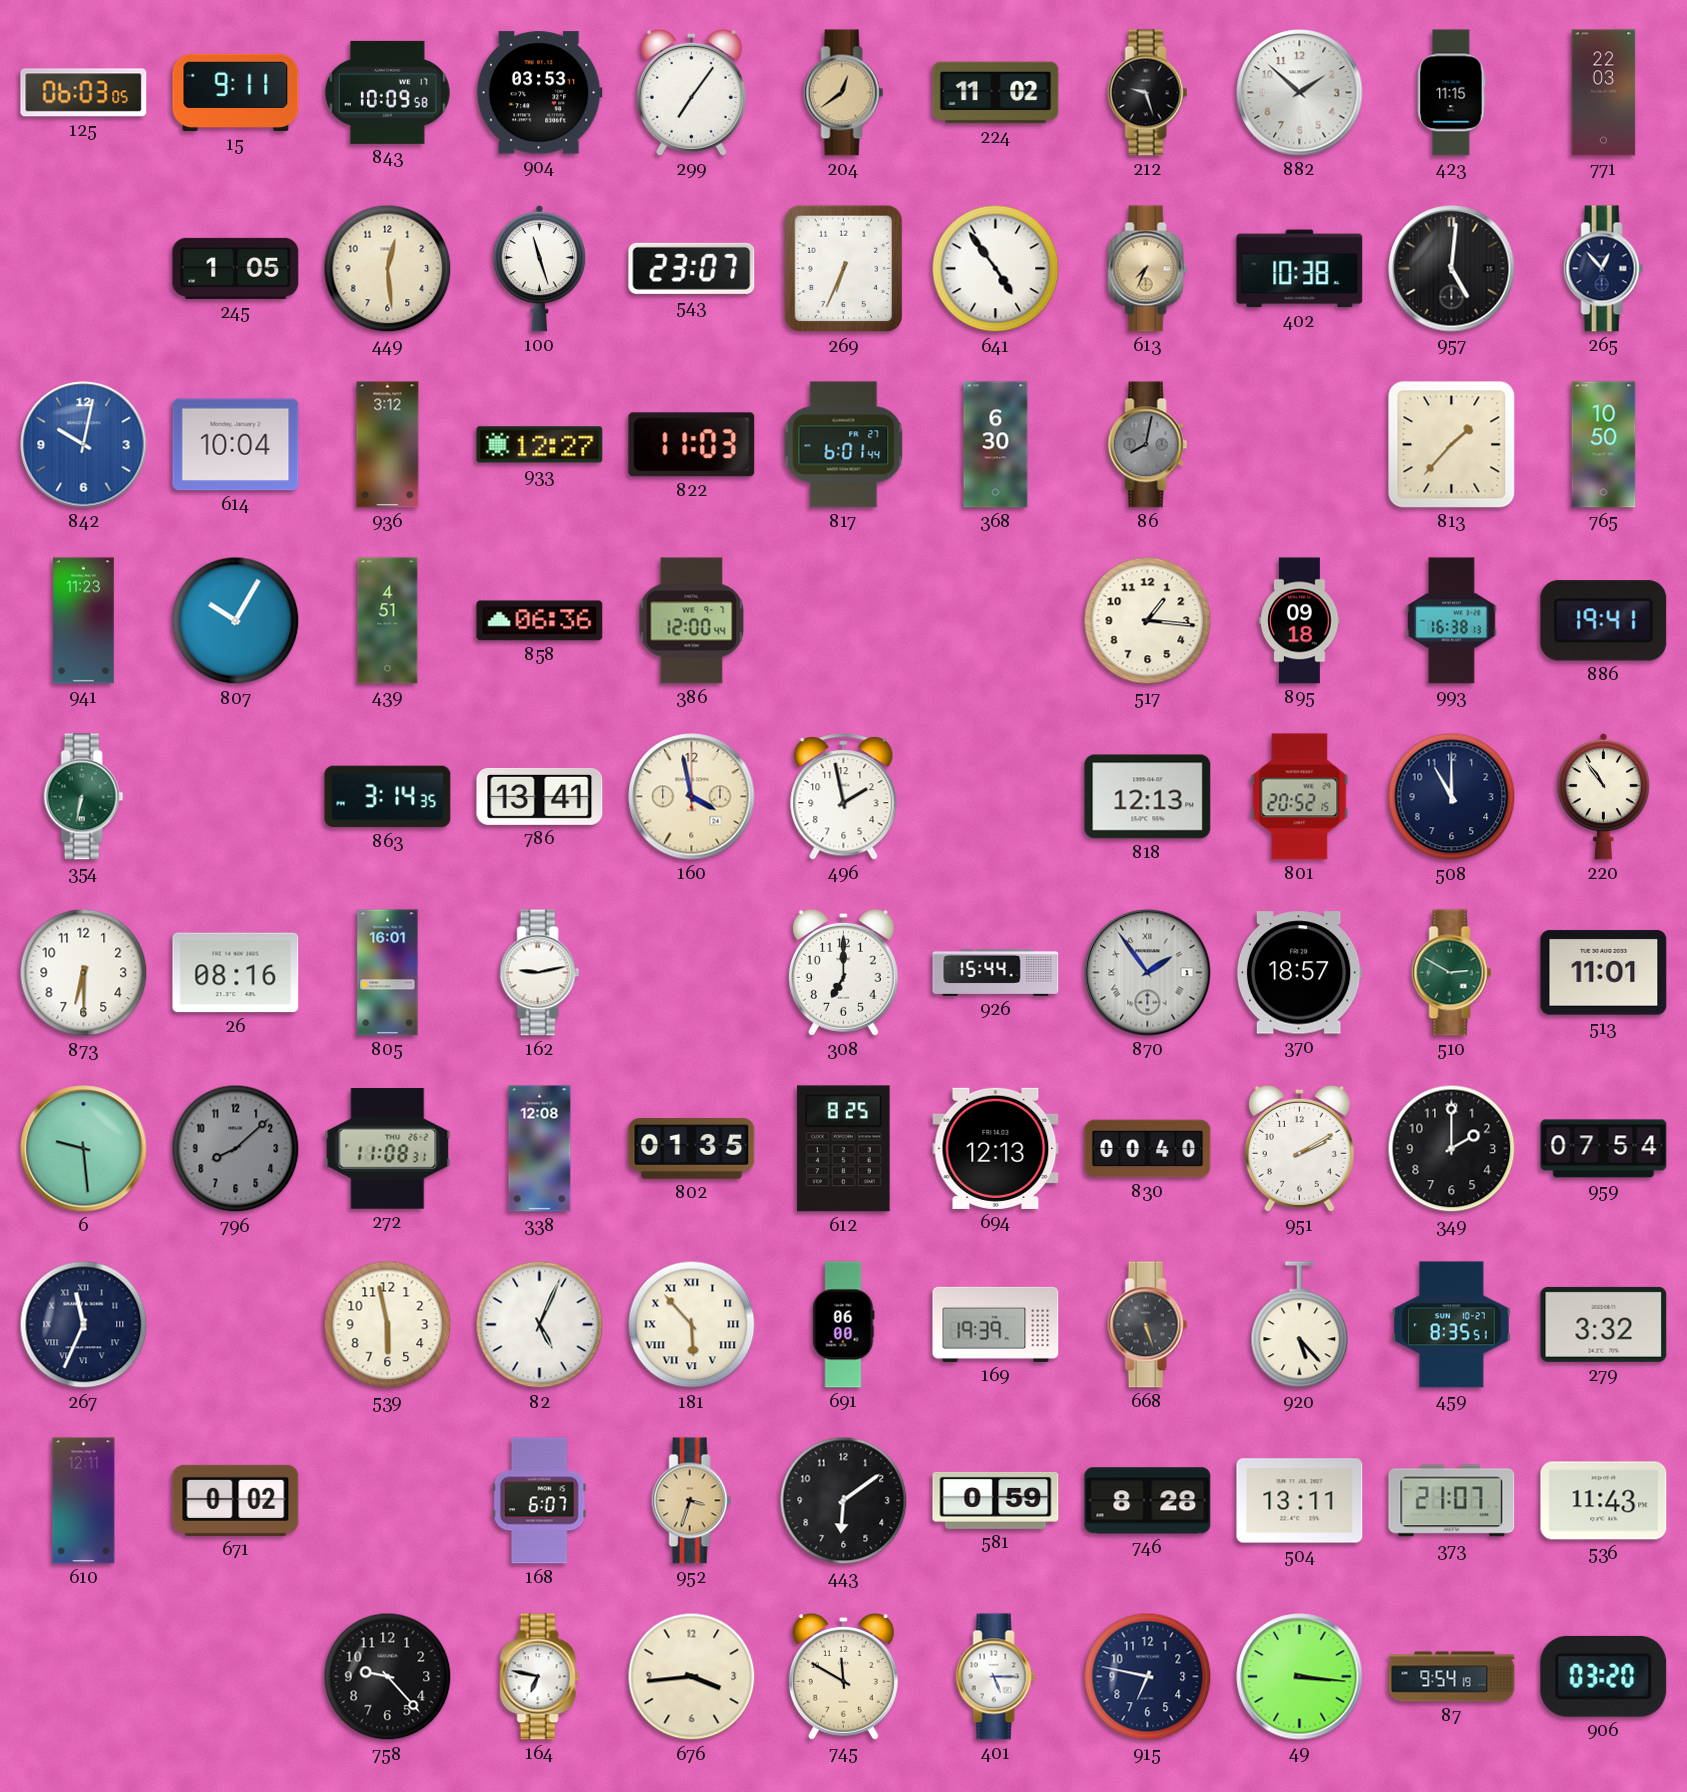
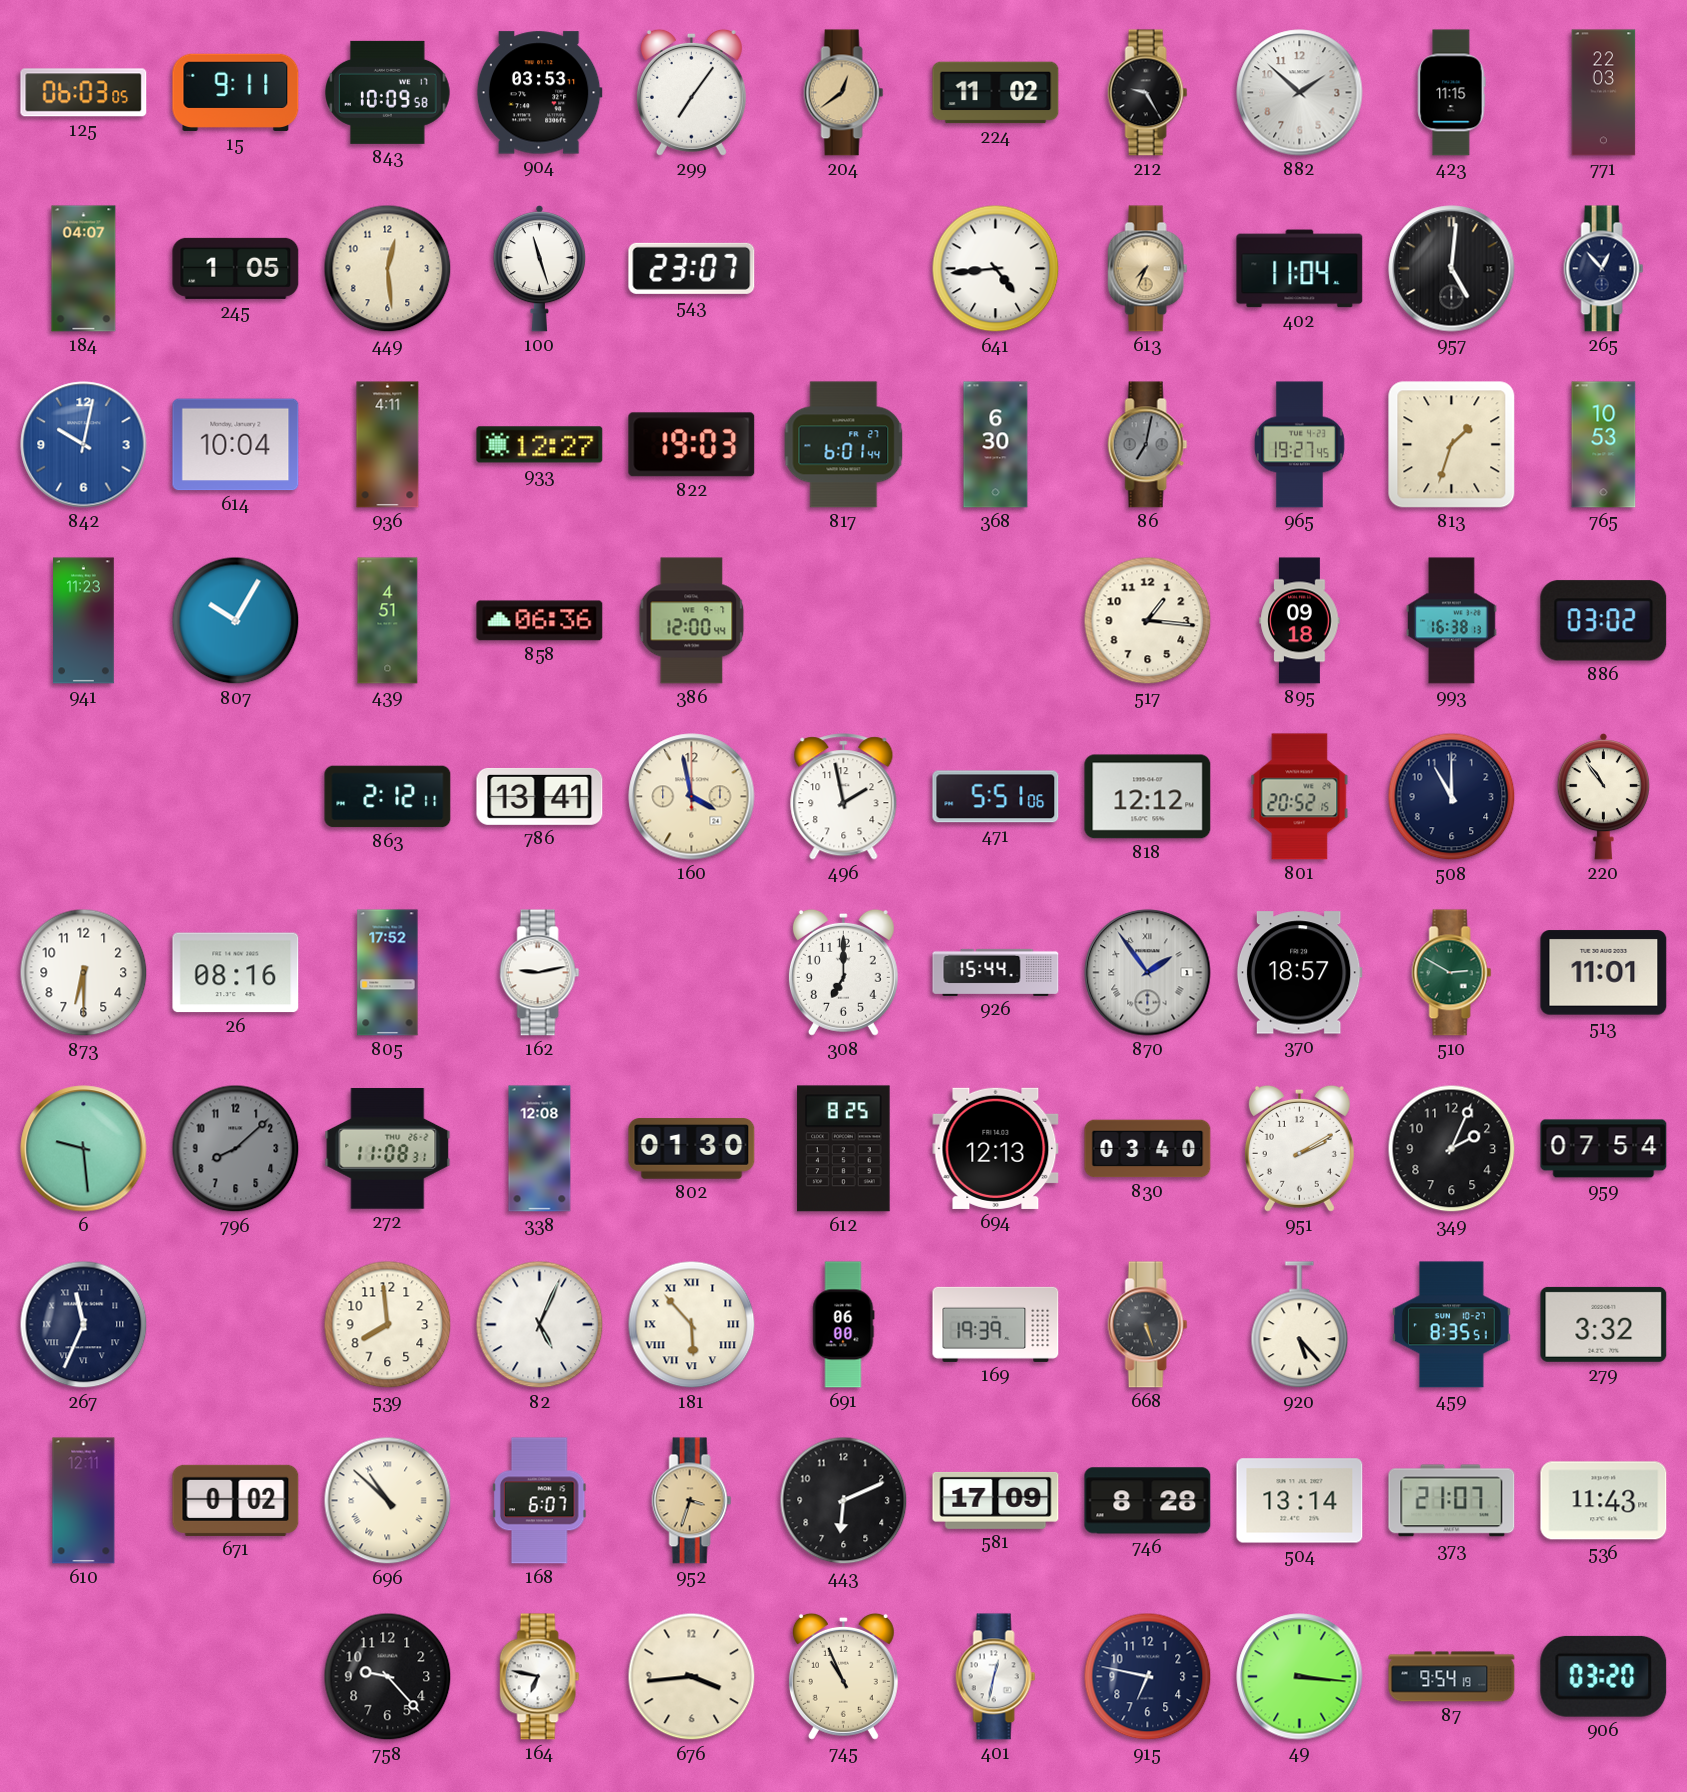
212: 9:27 -> 9:25 (1148, 93)
184: none -> 04:07 (84, 269)
269: 6:34 -> none (843, 269)
641: 4:54 -> 4:44 (996, 269)
402: 10:38 -> 11:04 (1300, 269)
936: 3:12 -> 4:11 (388, 445)
822: 11:03 -> 19:03 (692, 445)
86: 8:02 -> 7:02 (1148, 445)
965: none -> 19:27 (1299, 445)
813: 1:37 -> 1:33 (1452, 445)
765: 10:50 -> 10:53 (1604, 445)
886: 19:41 -> 03:02 (1604, 621)
354: 6:32 -> none (84, 797)
863: 3:14 -> 2:12 (388, 797)
471: none -> 5:51 (996, 797)
818: 12:13 -> 12:12 (1148, 797)
805: 16:01 -> 17:52 (388, 973)
802: 01:35 -> 01:30 (692, 1149)
830: 00:40 -> 03:40 (1148, 1149)
349: 2:00 -> 2:04 (1452, 1149)
539: 5:58 -> 7:59 (388, 1325)
696: none -> 10:52 (388, 1501)
443: 6:09 -> 6:11 (844, 1501)
581: 0:59 -> 17:09 (996, 1500)
504: 13:11 -> 13:14 (1300, 1501)
745: 11:50 -> 10:56 (843, 1676)
401: 5:15 -> 12:32 (996, 1677)
